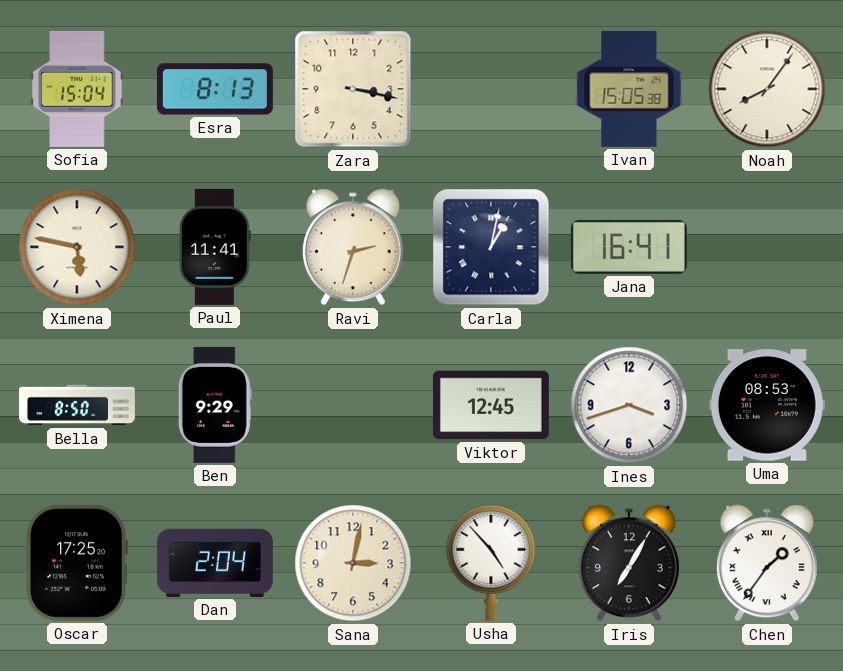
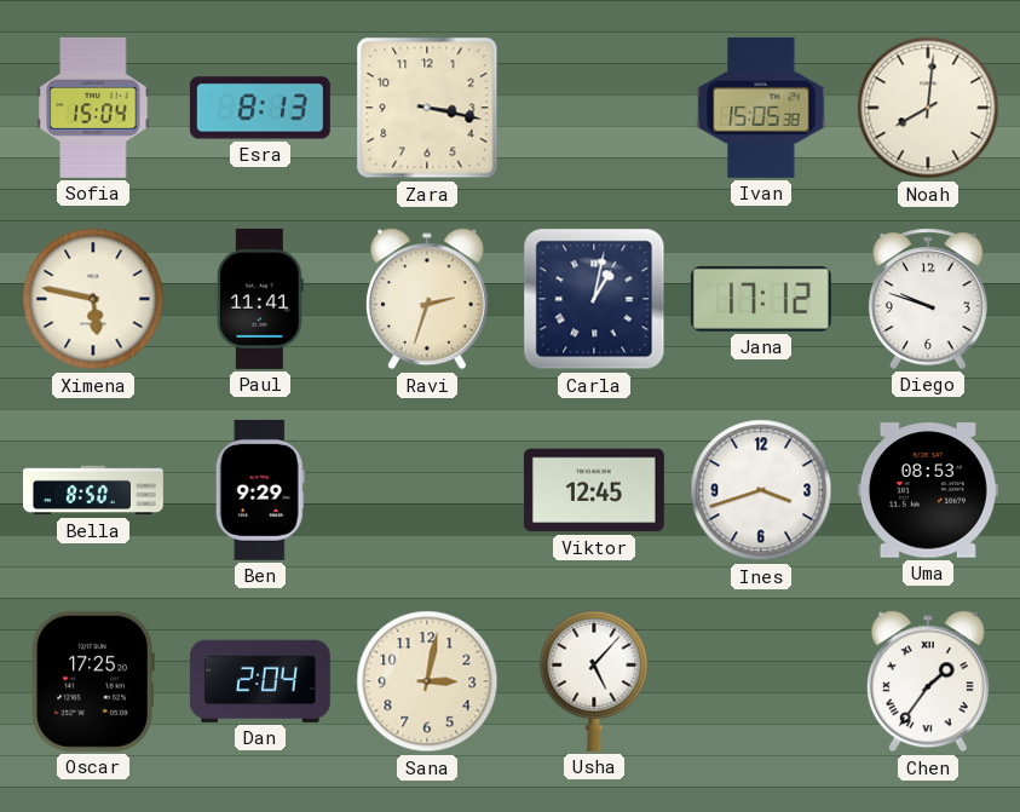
Noah: 8:06 -> 8:01 (928, 108)
Jana: 16:41 -> 17:12 (761, 299)
Diego: none -> 9:48 (929, 299)
Usha: 4:53 -> 5:07 (594, 681)
Iris: 7:05 -> none (629, 563)
